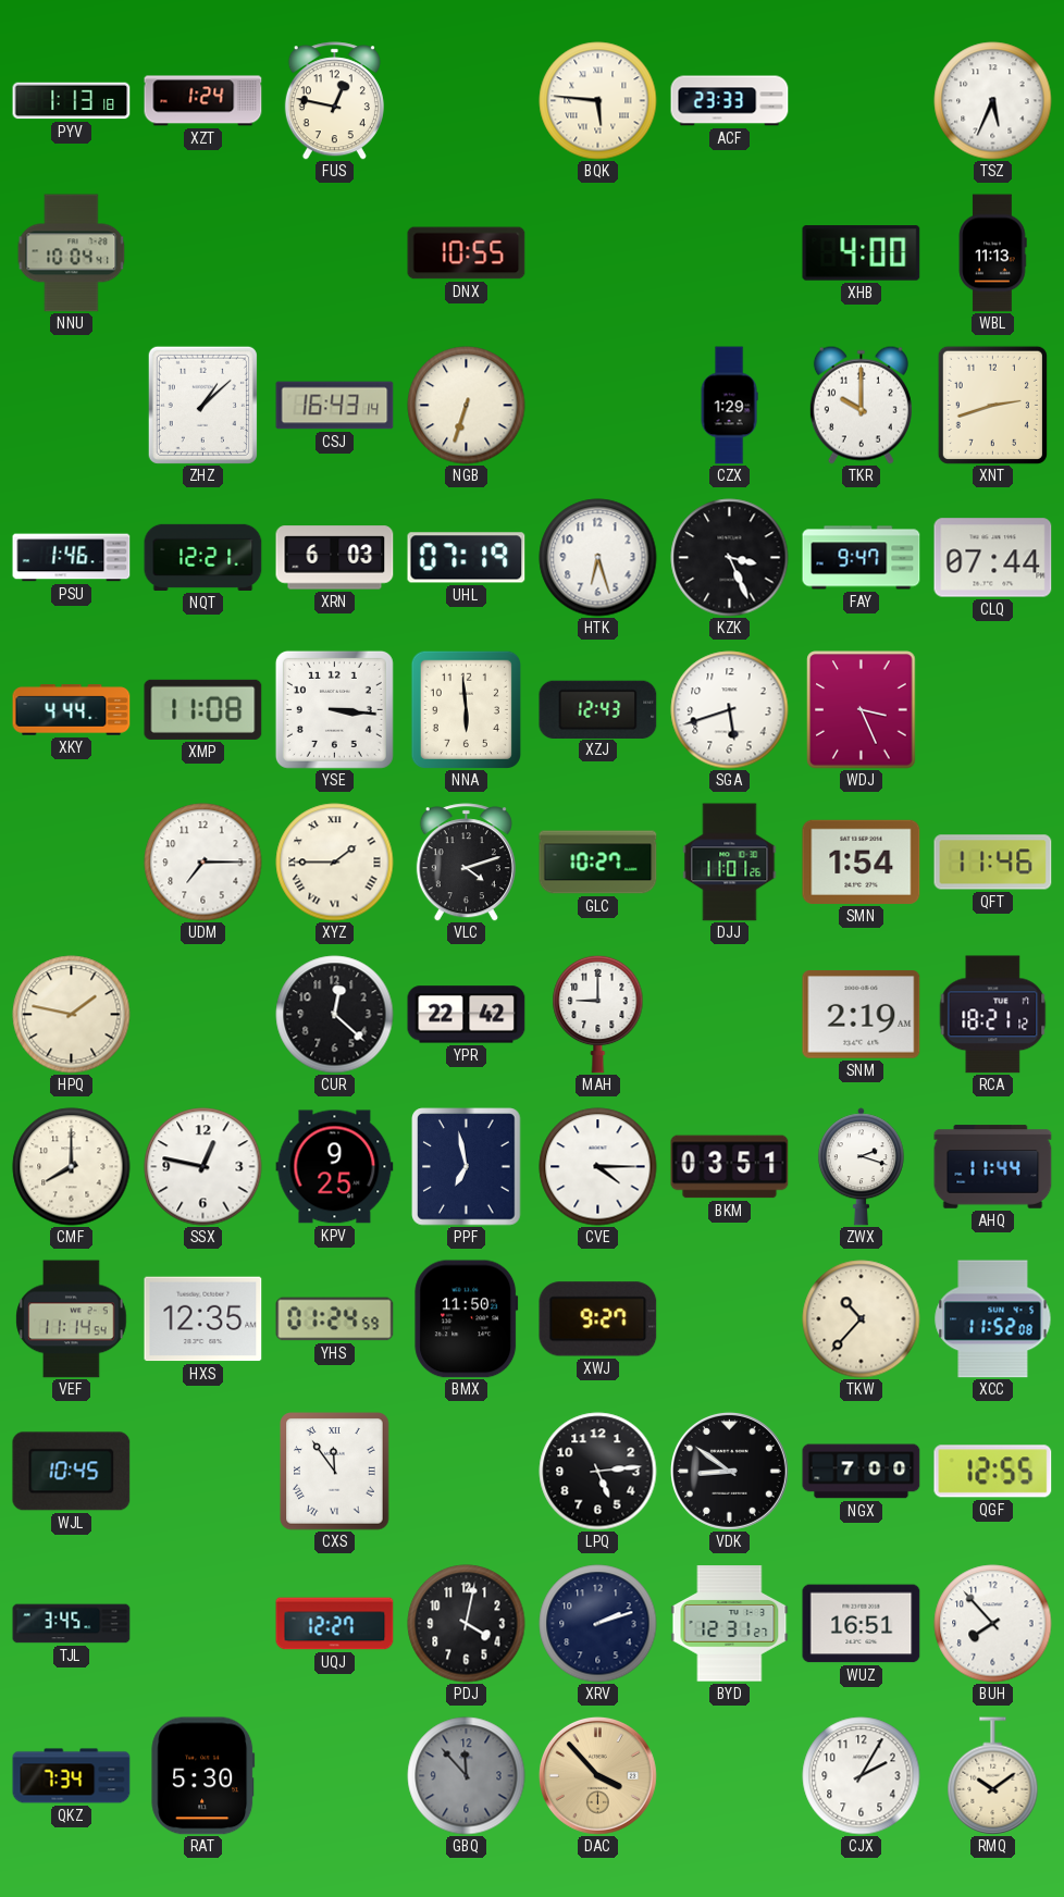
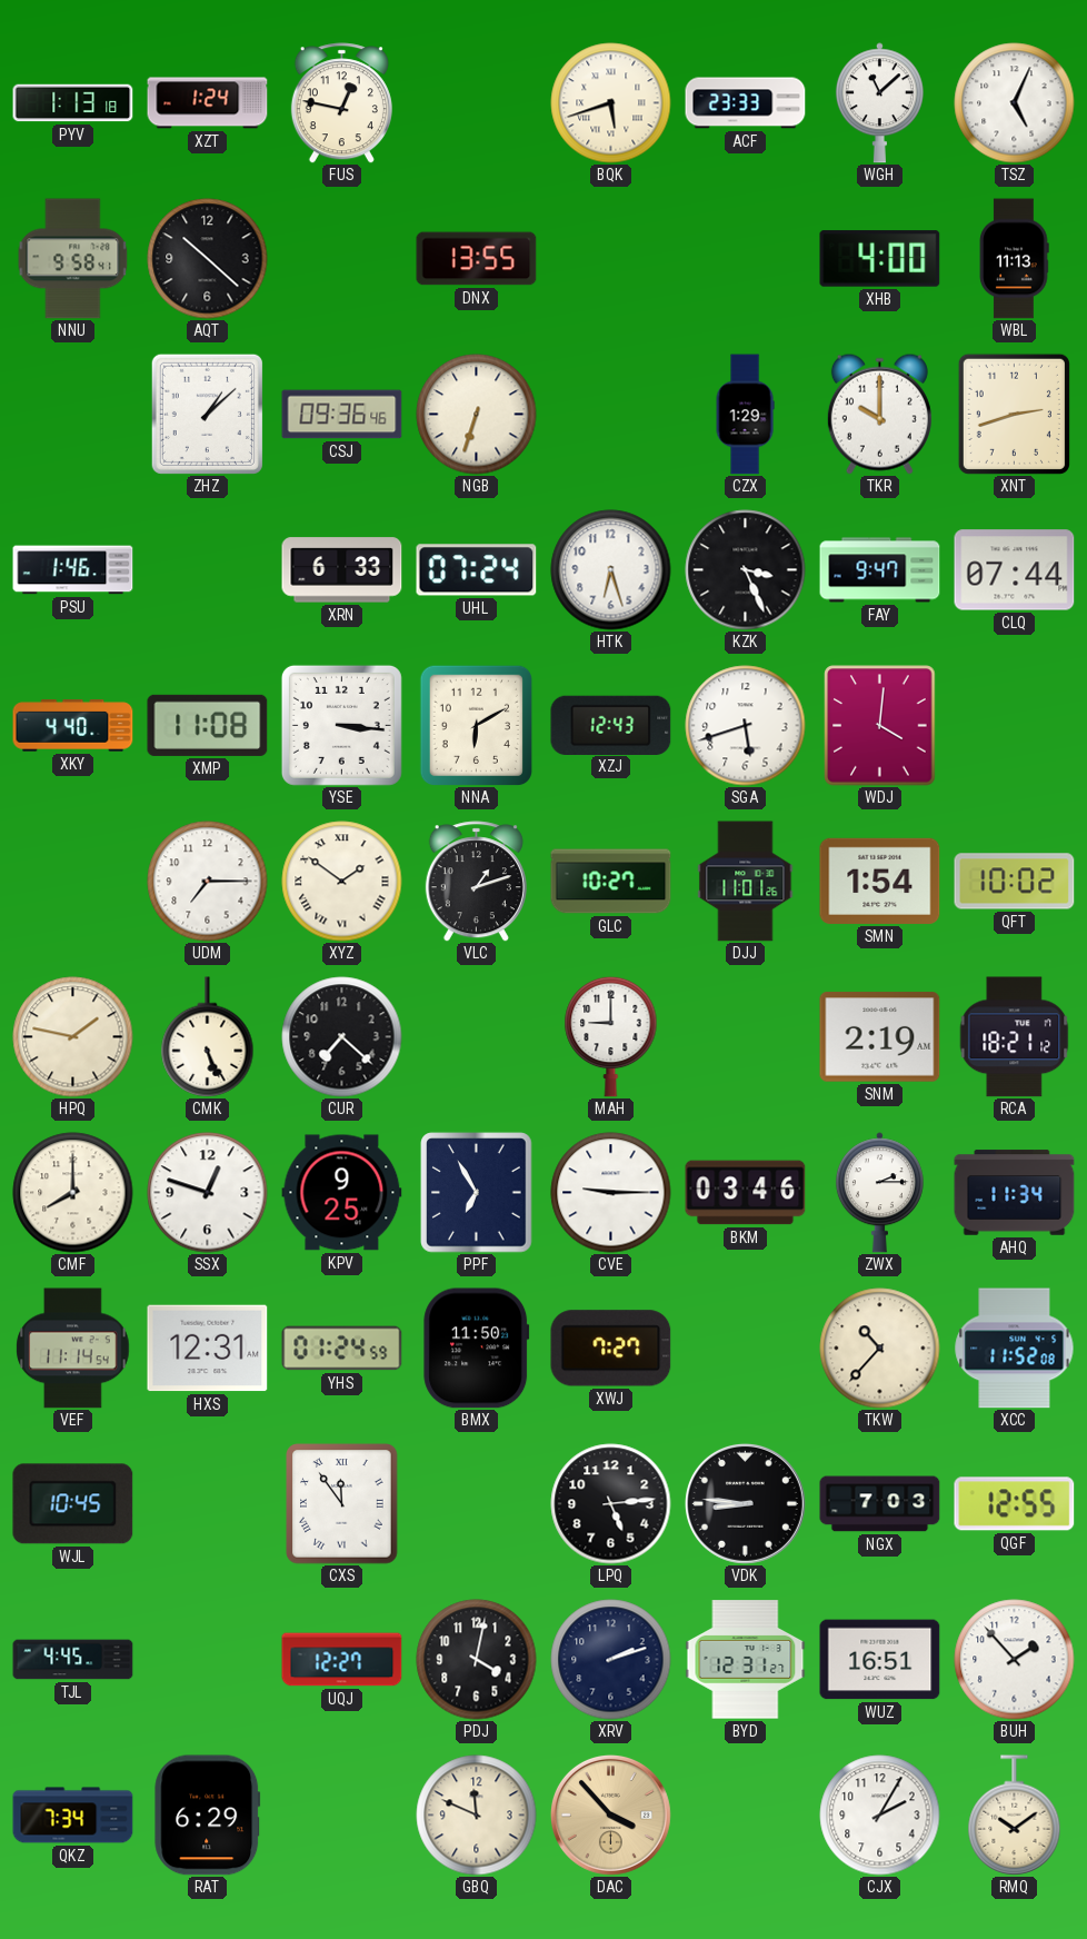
BQK: 5:46 -> 5:42 (611, 103)
WGH: none -> 11:08 (879, 103)
TSZ: 5:34 -> 5:04 (1015, 103)
NNU: 10:04 -> 9:58 (73, 259)
AQT: none -> 10:22 (208, 259)
DNX: 10:55 -> 13:55 (477, 259)
CSJ: 16:43 -> 09:36 (342, 415)
NQT: 12:21 -> none (203, 557)
XRN: 6:03 -> 6:33 (342, 570)
UHL: 07:19 -> 07:24 (477, 570)
XKY: 4:44 -> 4:40 (73, 726)
NNA: 5:59 -> 6:10 (476, 725)
WDJ: 3:26 -> 4:01 (880, 726)
XYZ: 1:45 -> 1:51 (342, 882)
VLC: 4:12 -> 1:12 (476, 882)
QFT: 11:46 -> 10:02 (1015, 882)
CMK: none -> 5:26 (208, 1037)
CUR: 12:22 -> 7:22 (342, 1037)
YPR: 22:42 -> none (467, 1015)
SSX: 12:47 -> 12:48 (208, 1193)
PPF: 6:58 -> 6:55 (477, 1193)
CVE: 4:15 -> 9:15 (611, 1193)
BKM: 03:51 -> 03:46 (746, 1193)
ZWX: 2:18 -> 2:15 (879, 1193)
AHQ: 11:44 -> 11:34 (1015, 1193)
HXS: 12:35 -> 12:31 (208, 1349)
XWJ: 9:27 -> 7:27 (611, 1349)
VDK: 8:51 -> 8:46 (745, 1503)
NGX: 7:00 -> 7:03 (880, 1504)
TJL: 3:45 -> 4:45 (73, 1660)
BUH: 7:53 -> 1:53 (1015, 1660)
RAT: 5:30 -> 6:29 (208, 1816)
GBQ: 11:53 -> 11:49 (477, 1816)
GBQ dial: grey -> cream (477, 1816)
